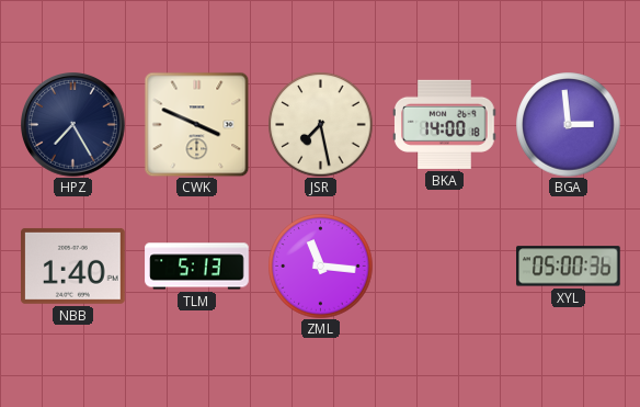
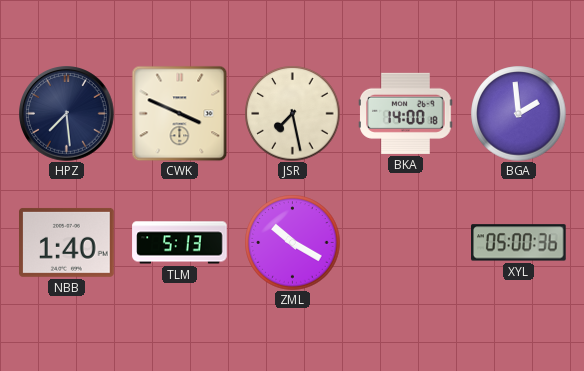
HPZ: 7:25 -> 7:29 (67, 114)
BGA: 2:59 -> 1:59 (518, 113)
ZML: 11:16 -> 10:20 (292, 242)
